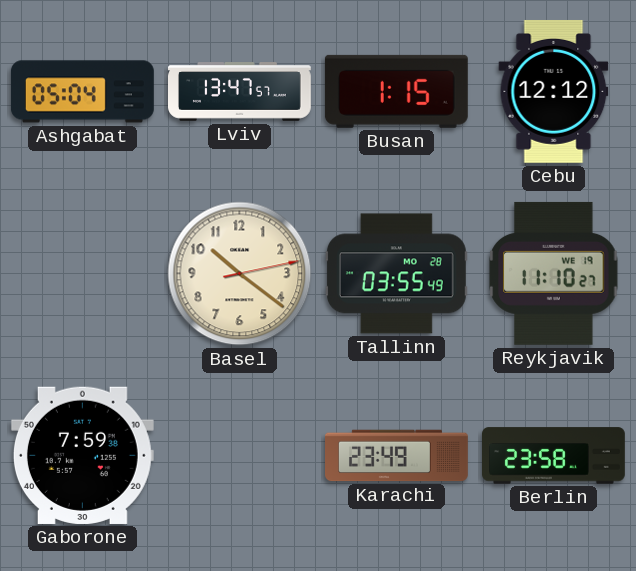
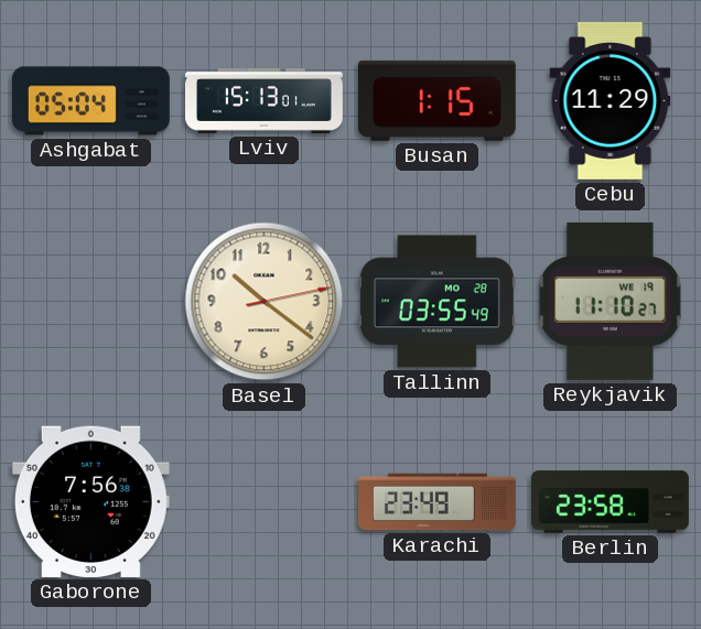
Lviv: 13:47 -> 15:13 (265, 101)
Cebu: 12:12 -> 11:29 (611, 100)
Gaborone: 7:59 -> 7:56 (90, 501)
